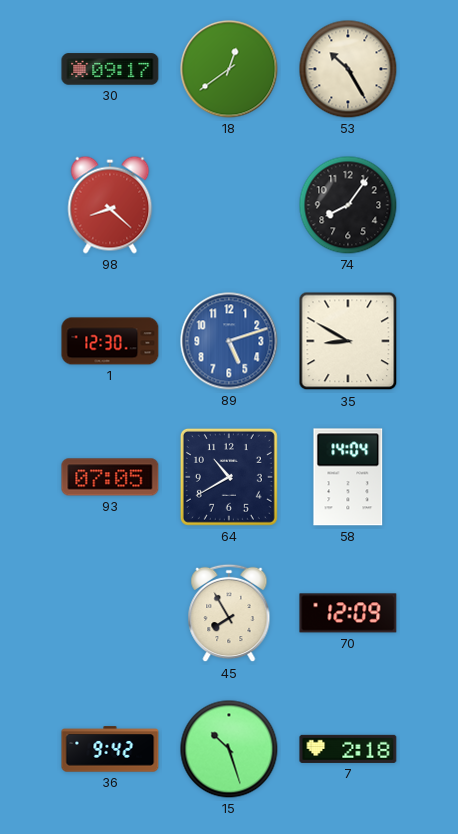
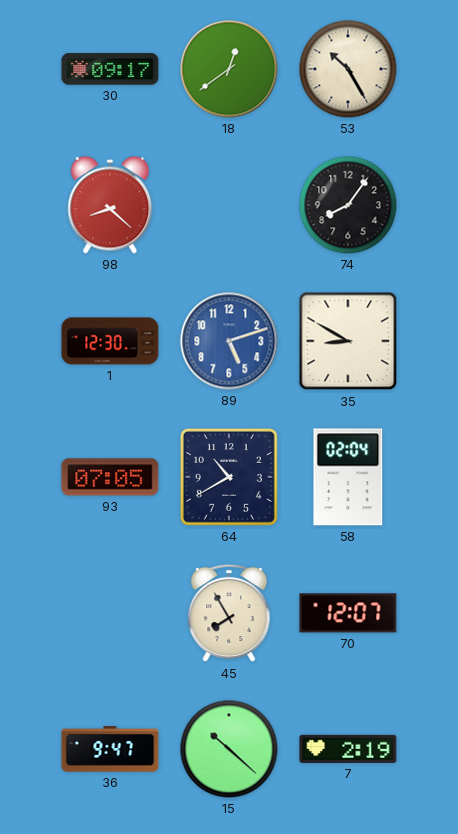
58: 14:04 -> 02:04 (348, 477)
70: 12:09 -> 12:07 (348, 613)
36: 9:42 -> 9:47 (110, 749)
15: 10:27 -> 10:22 (229, 749)
7: 2:18 -> 2:19 (348, 749)
